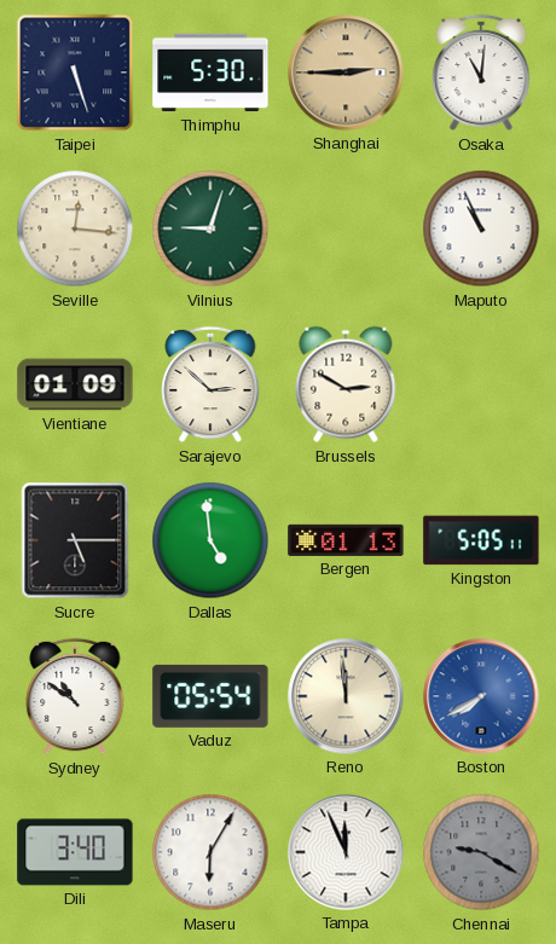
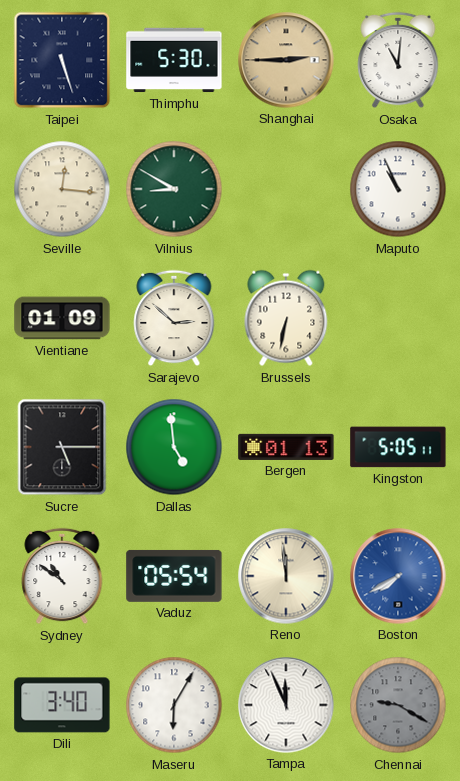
Vilnius: 9:03 -> 8:50 (174, 189)
Brussels: 2:50 -> 6:32 (286, 318)
